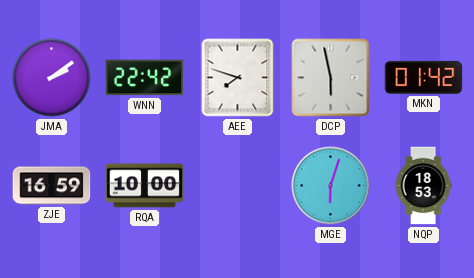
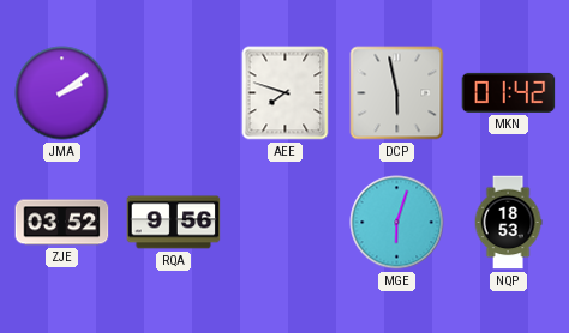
WNN: 22:42 -> none (145, 78)
ZJE: 16:59 -> 03:52 (62, 223)
RQA: 10:00 -> 9:56 (174, 223)
